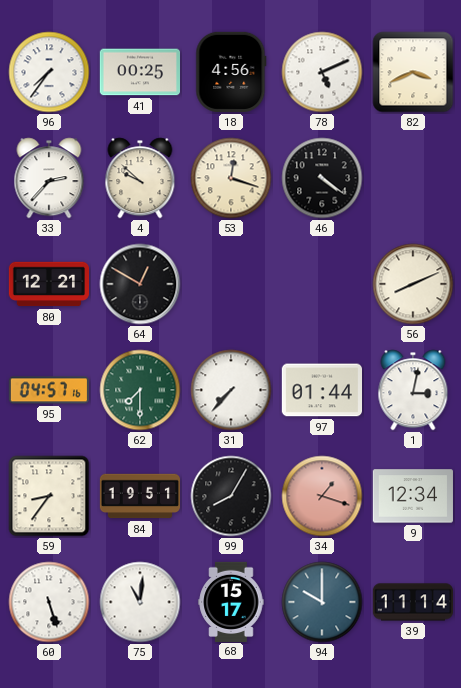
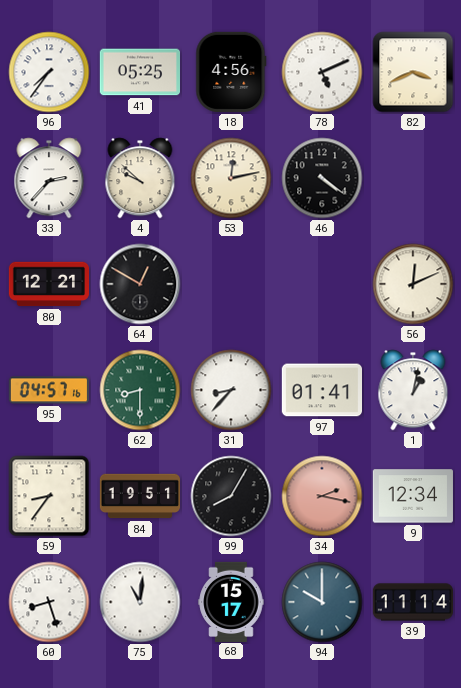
41: 00:25 -> 05:25 (139, 72)
53: 12:18 -> 12:13 (231, 178)
56: 8:11 -> 12:11 (413, 284)
62: 7:30 -> 8:30 (140, 390)
31: 7:37 -> 8:37 (231, 390)
97: 01:44 -> 01:41 (321, 390)
1: 3:02 -> 1:02 (413, 390)
34: 1:18 -> 2:17 (322, 496)
60: 5:27 -> 8:27 (49, 602)
